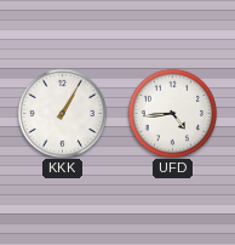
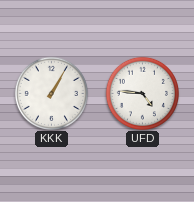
UFD: 4:44 -> 4:46 (142, 93)
